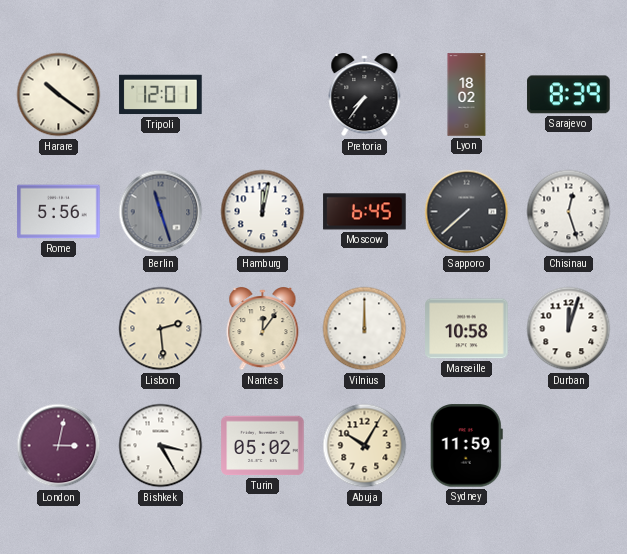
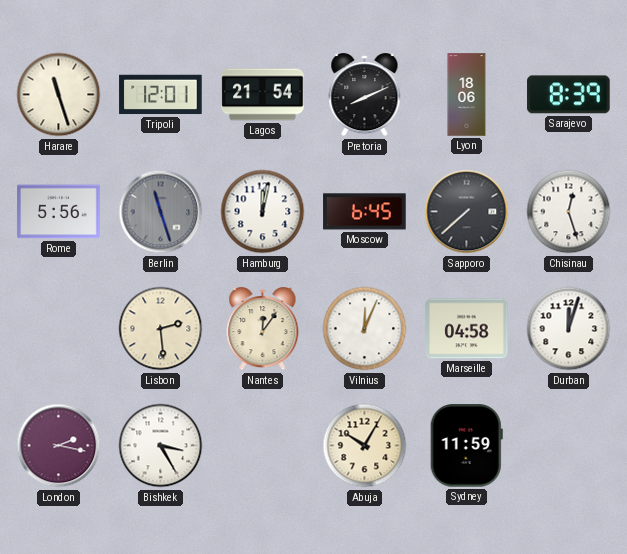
Harare: 10:21 -> 11:27 (59, 95)
Lagos: none -> 21:54 (263, 95)
Pretoria: 7:36 -> 8:11 (365, 95)
Lyon: 18:02 -> 18:06 (467, 95)
Vilnius: 12:00 -> 12:04 (365, 329)
Marseille: 10:58 -> 04:58 (467, 329)
London: 3:02 -> 2:17 (59, 446)
Turin: 05:02 -> none (263, 446)
